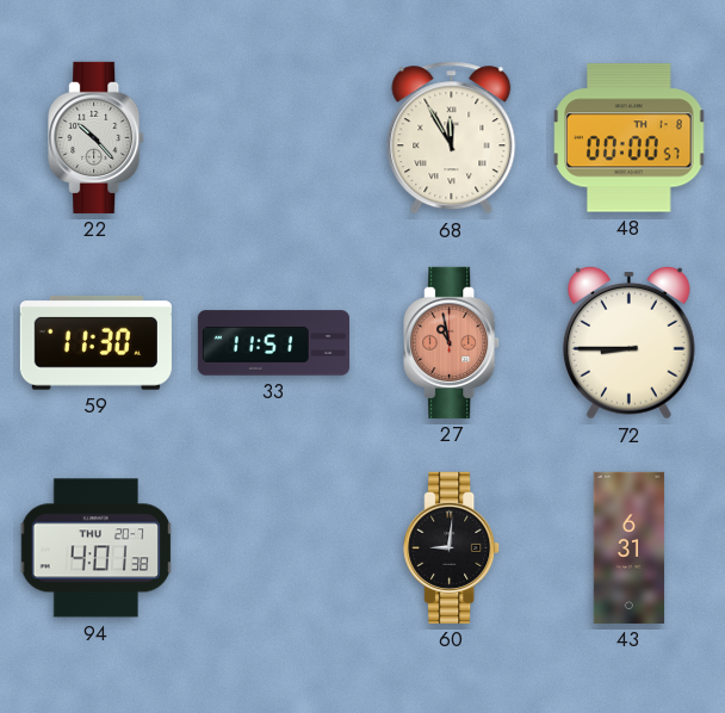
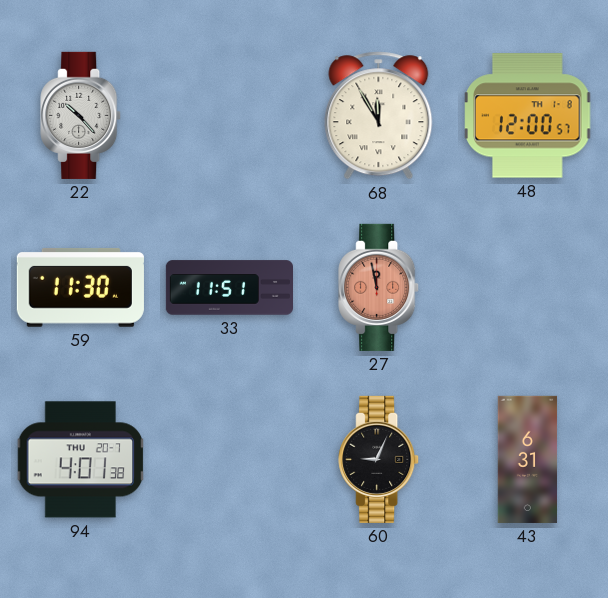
48: 00:00 -> 12:00 (528, 116)
27: 10:58 -> 11:58 (379, 287)
72: 8:45 -> none (630, 342)
60: 9:01 -> 9:04 (379, 459)
